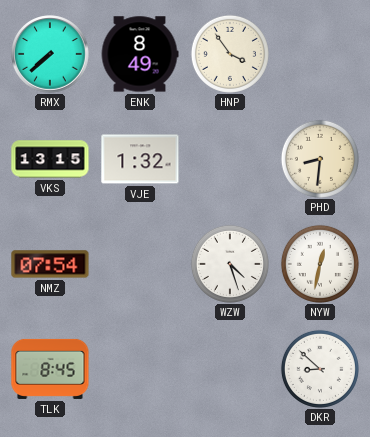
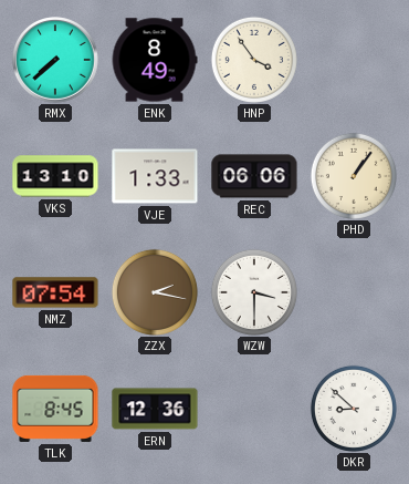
VKS: 13:15 -> 13:10 (55, 176)
VJE: 1:32 -> 1:33 (155, 176)
REC: none -> 06:06 (254, 176)
PHD: 8:31 -> 1:06 (354, 176)
ZZX: none -> 2:17 (155, 292)
WZW: 4:27 -> 3:30 (254, 292)
NYW: 12:32 -> none (320, 264)
ERN: none -> 12:36 (155, 409)
